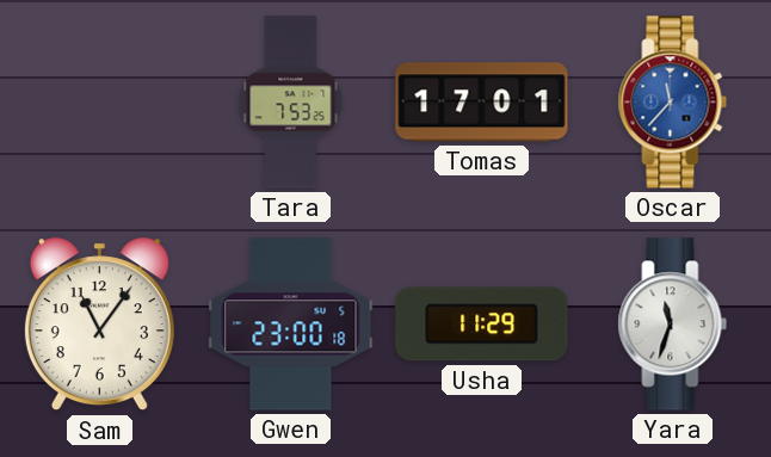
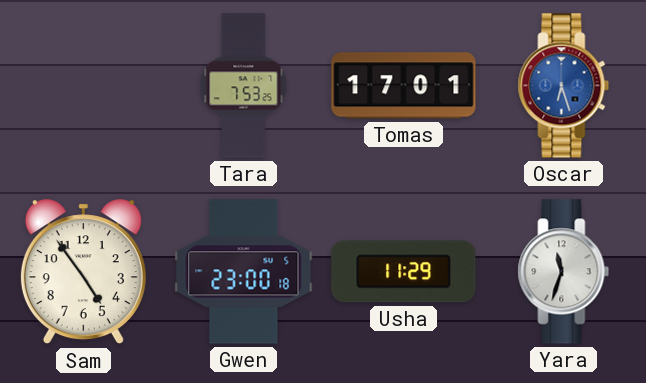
Oscar: 11:37 -> 6:27 (564, 86)
Sam: 11:06 -> 4:54 (83, 272)
